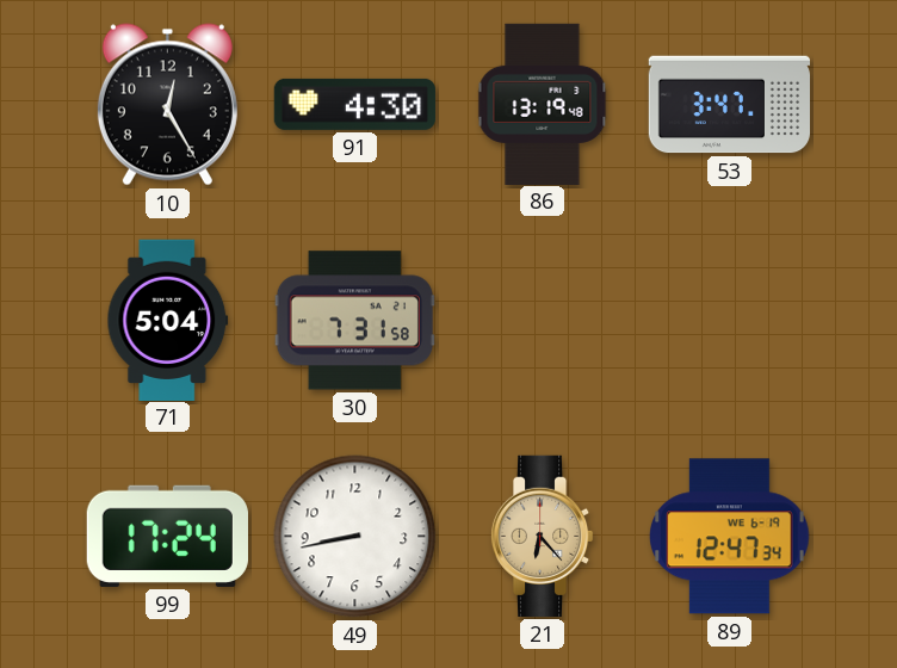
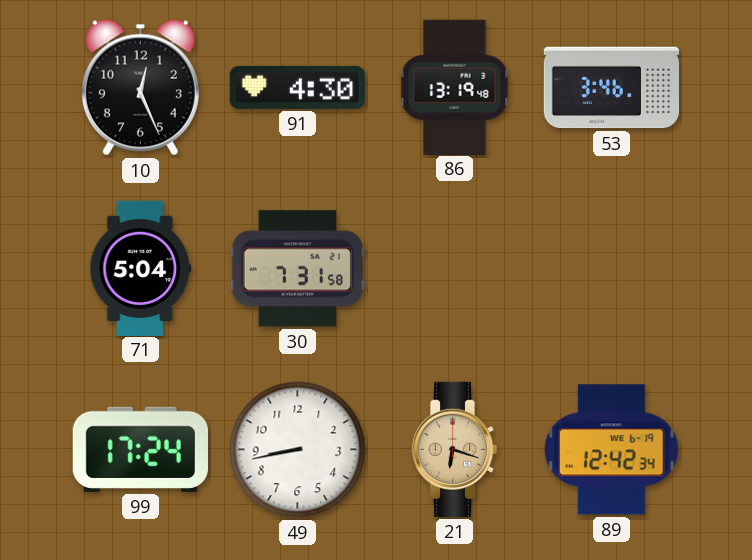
10: 12:25 -> 12:26 (140, 88)
53: 3:47 -> 3:46 (612, 88)
21: 6:23 -> 6:18 (454, 449)
89: 12:47 -> 12:42 (611, 450)
